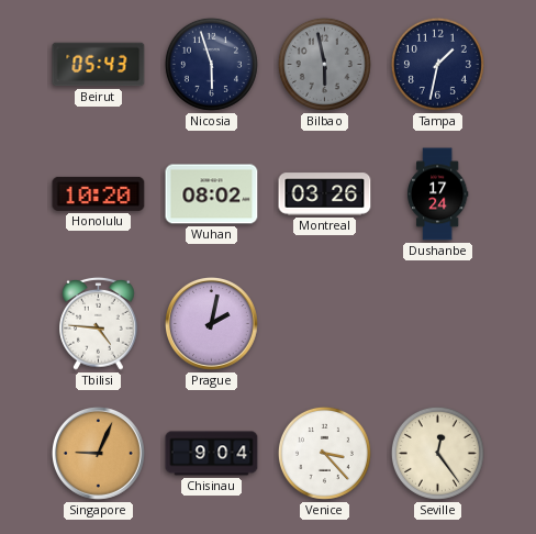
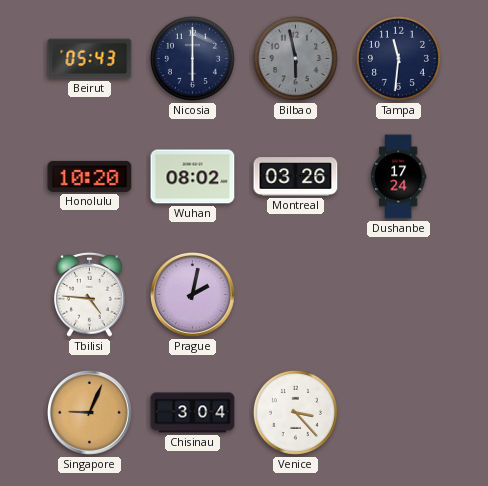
Nicosia: 5:57 -> 6:00 (192, 58)
Tampa: 1:32 -> 11:31 (398, 58)
Chisinau: 9:04 -> 3:04 (193, 413)
Seville: 12:24 -> none (437, 453)
